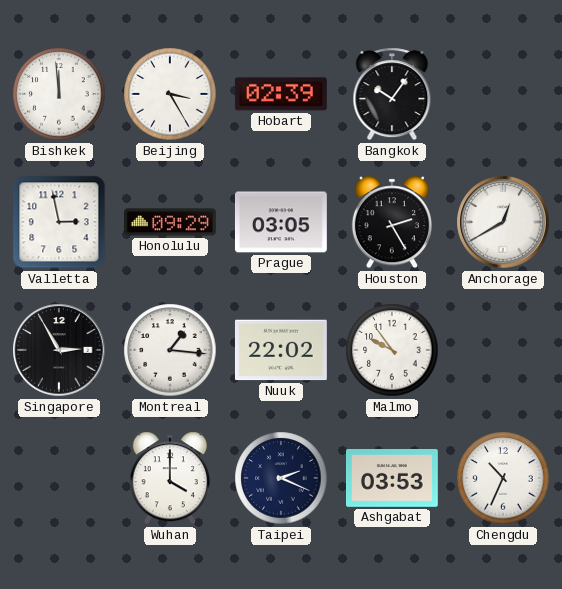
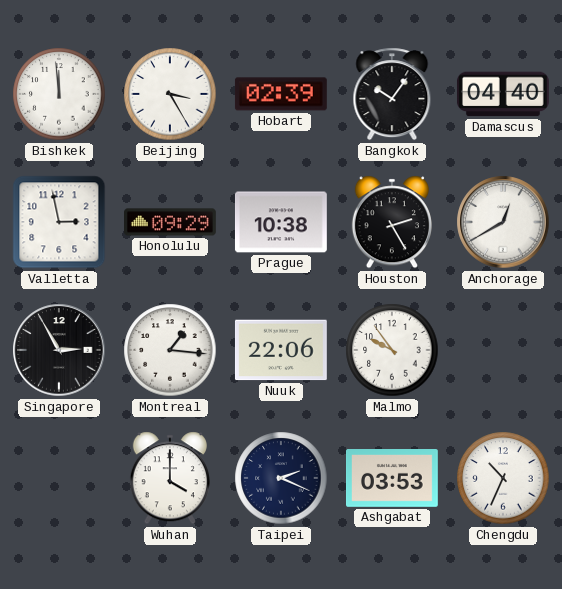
Damascus: none -> 04:40 (503, 94)
Prague: 03:05 -> 10:38 (281, 222)
Nuuk: 22:02 -> 22:06 (281, 350)
